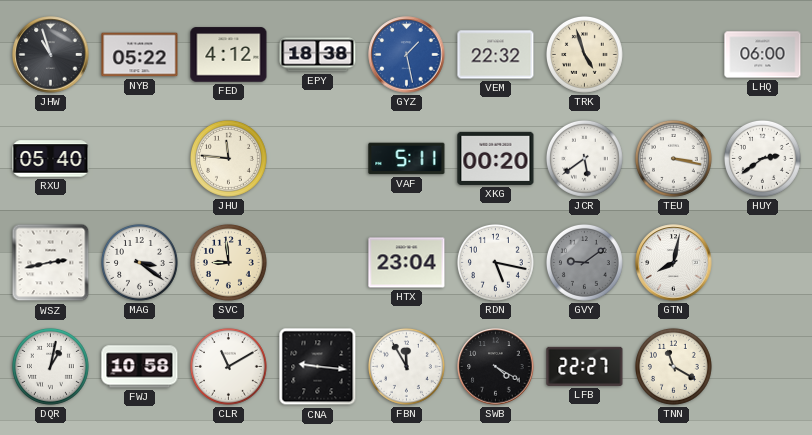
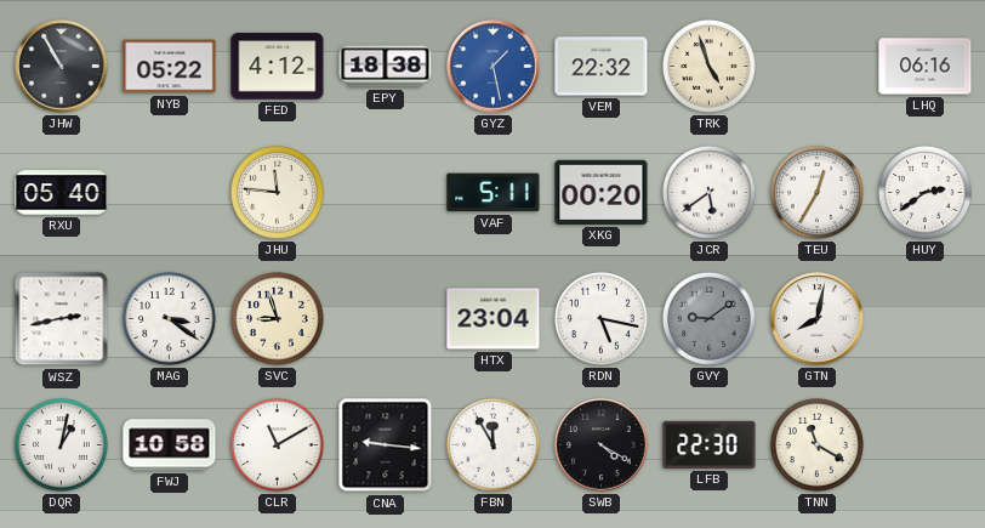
JHW: 10:57 -> 10:55 (62, 67)
LHQ: 06:00 -> 06:16 (926, 67)
TEU: 3:17 -> 12:35 (816, 192)
SVC: 8:59 -> 8:57 (277, 318)
LFB: 22:27 -> 22:30 (710, 444)
